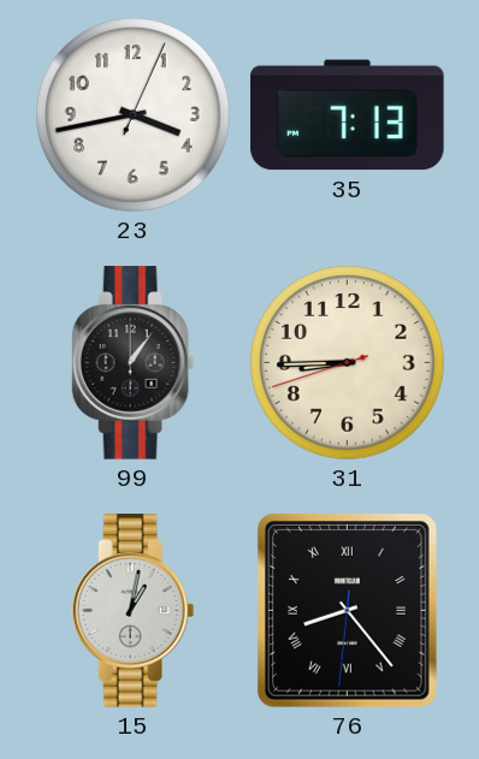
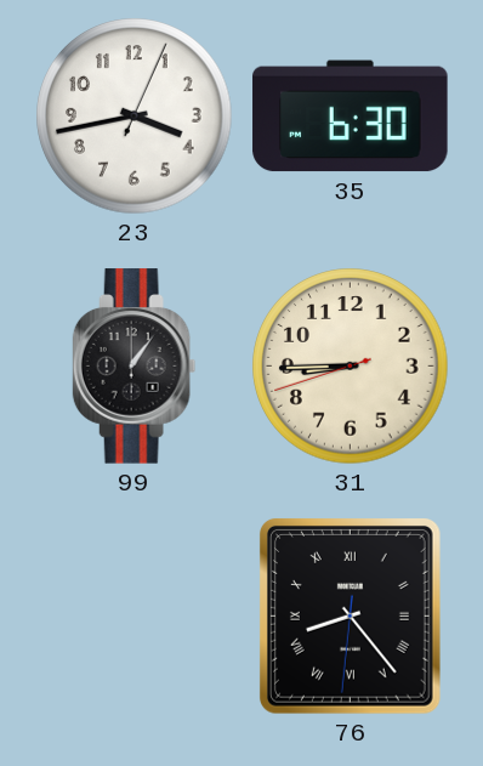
35: 7:13 -> 6:30 (351, 117)
15: 1:02 -> none (134, 611)
